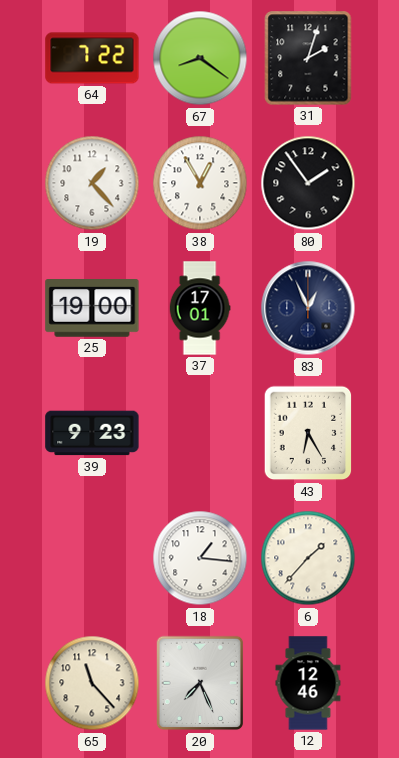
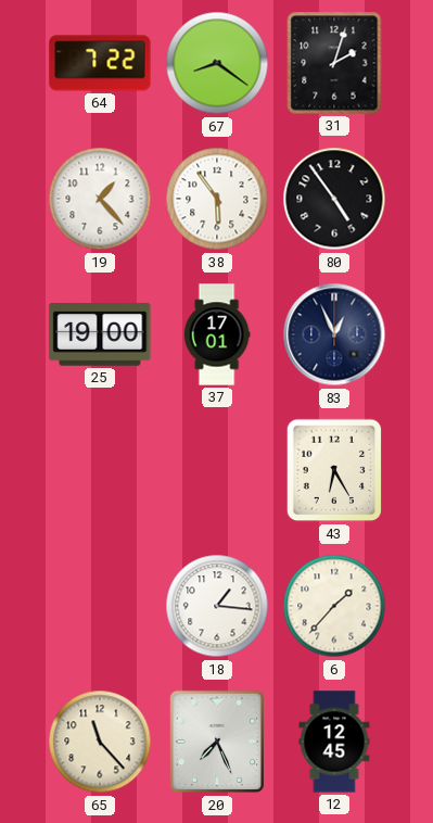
38: 12:55 -> 5:54 (217, 199)
80: 1:54 -> 4:54 (334, 199)
39: 9:23 -> none (92, 433)
12: 12:46 -> 12:45 (334, 742)
